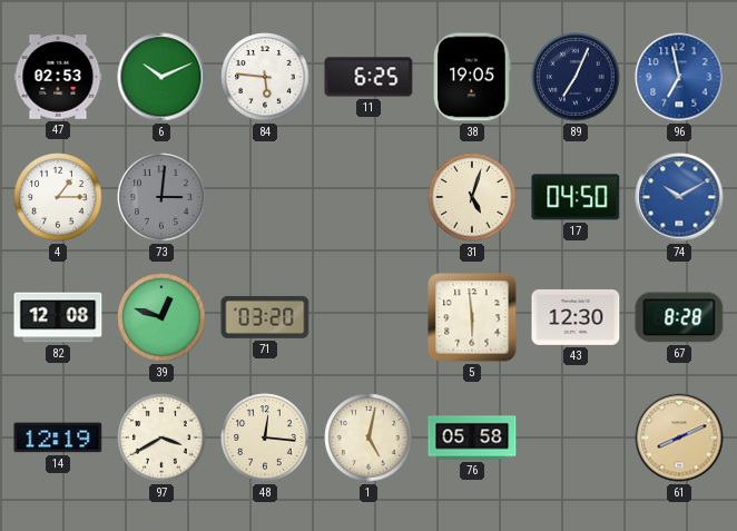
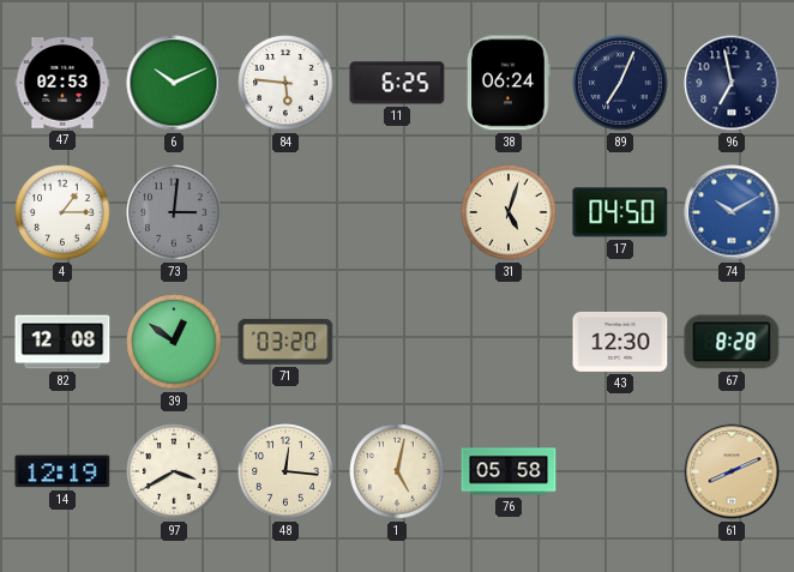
38: 19:05 -> 06:24 (509, 83)
96 dial: blue -> navy (732, 83)
39: 12:48 -> 12:51 (174, 342)
5: 5:59 -> none (472, 317)
